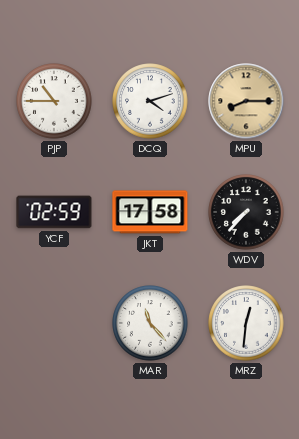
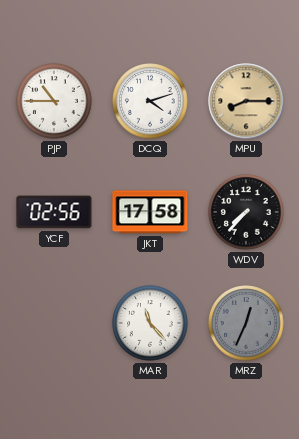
YCF: 02:59 -> 02:56 (54, 212)
MRZ: 12:31 -> 12:34 (246, 323)
MRZ dial: white -> grey (246, 323)
